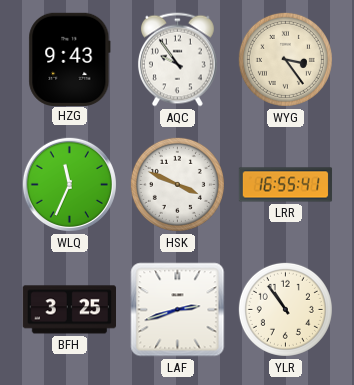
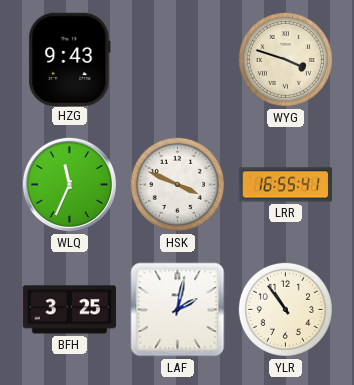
AQC: 9:54 -> none (177, 60)
WYG: 3:24 -> 3:48 (285, 59)
LAF: 2:42 -> 2:02 (178, 310)
